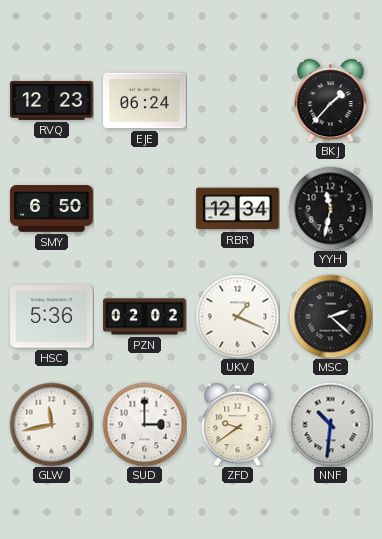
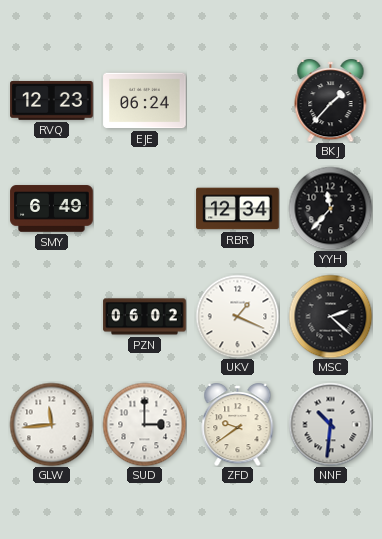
SMY: 6:50 -> 6:49 (52, 209)
YYH: 11:32 -> 11:37 (330, 208)
HSC: 5:36 -> none (52, 317)
PZN: 02:02 -> 06:02 (145, 317)
GLW: 11:43 -> 11:44 (51, 424)
